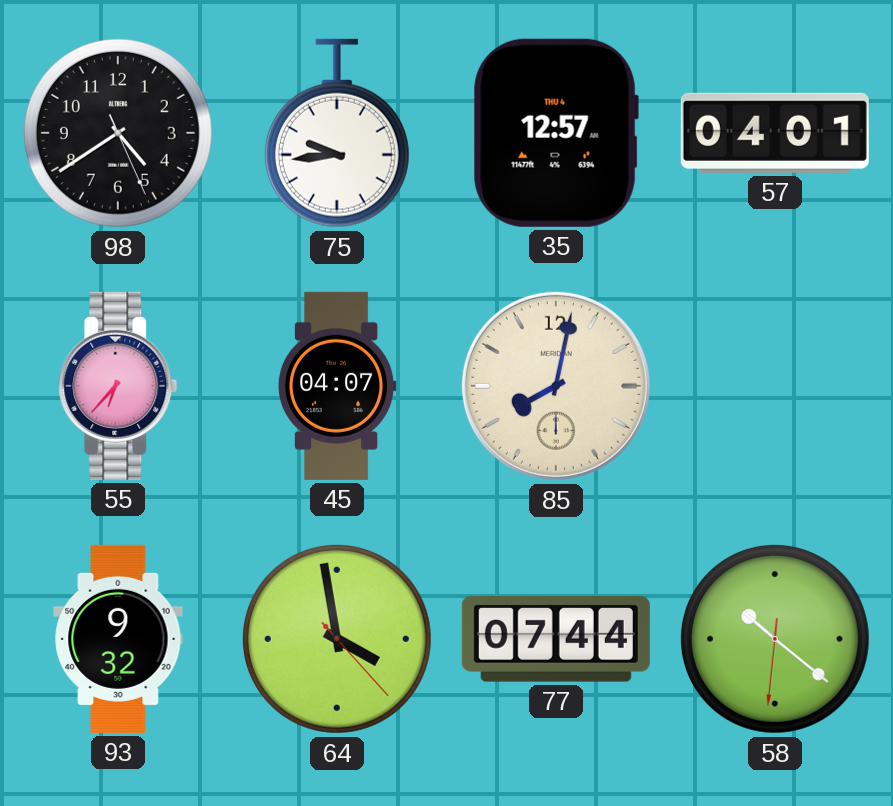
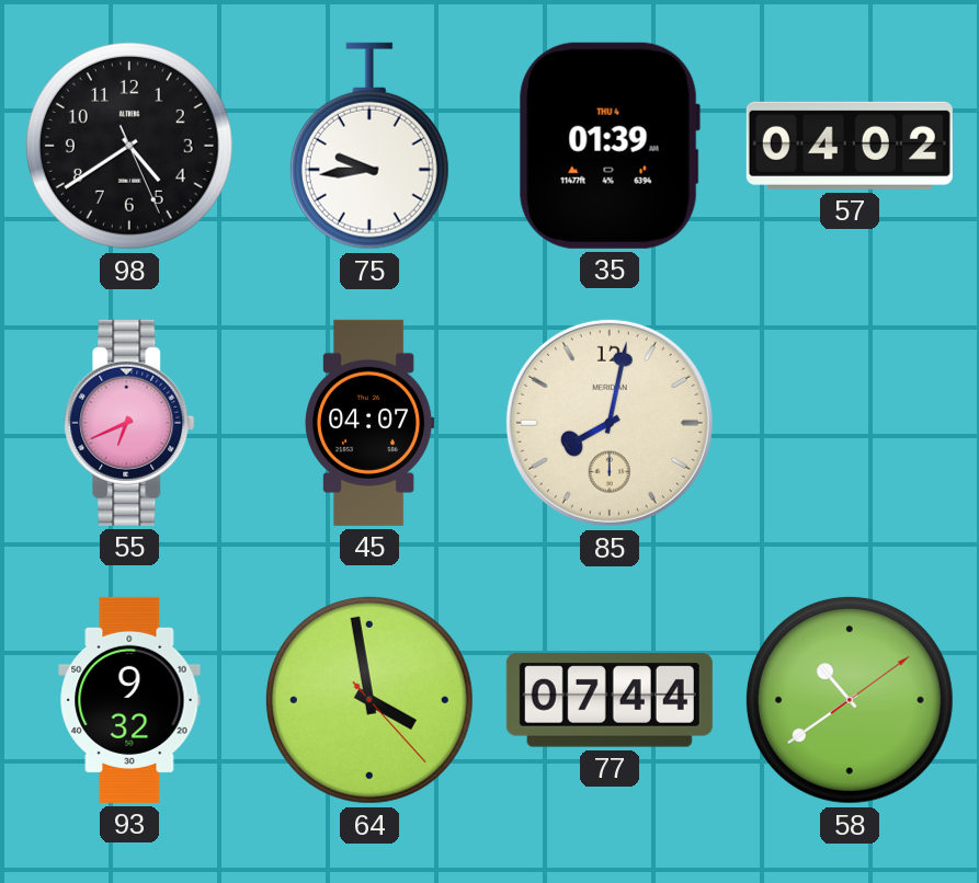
35: 12:57 -> 01:39 (610, 146)
57: 04:01 -> 04:02 (850, 146)
55: 6:37 -> 6:41 (129, 423)
58: 10:21 -> 10:39 (850, 700)
